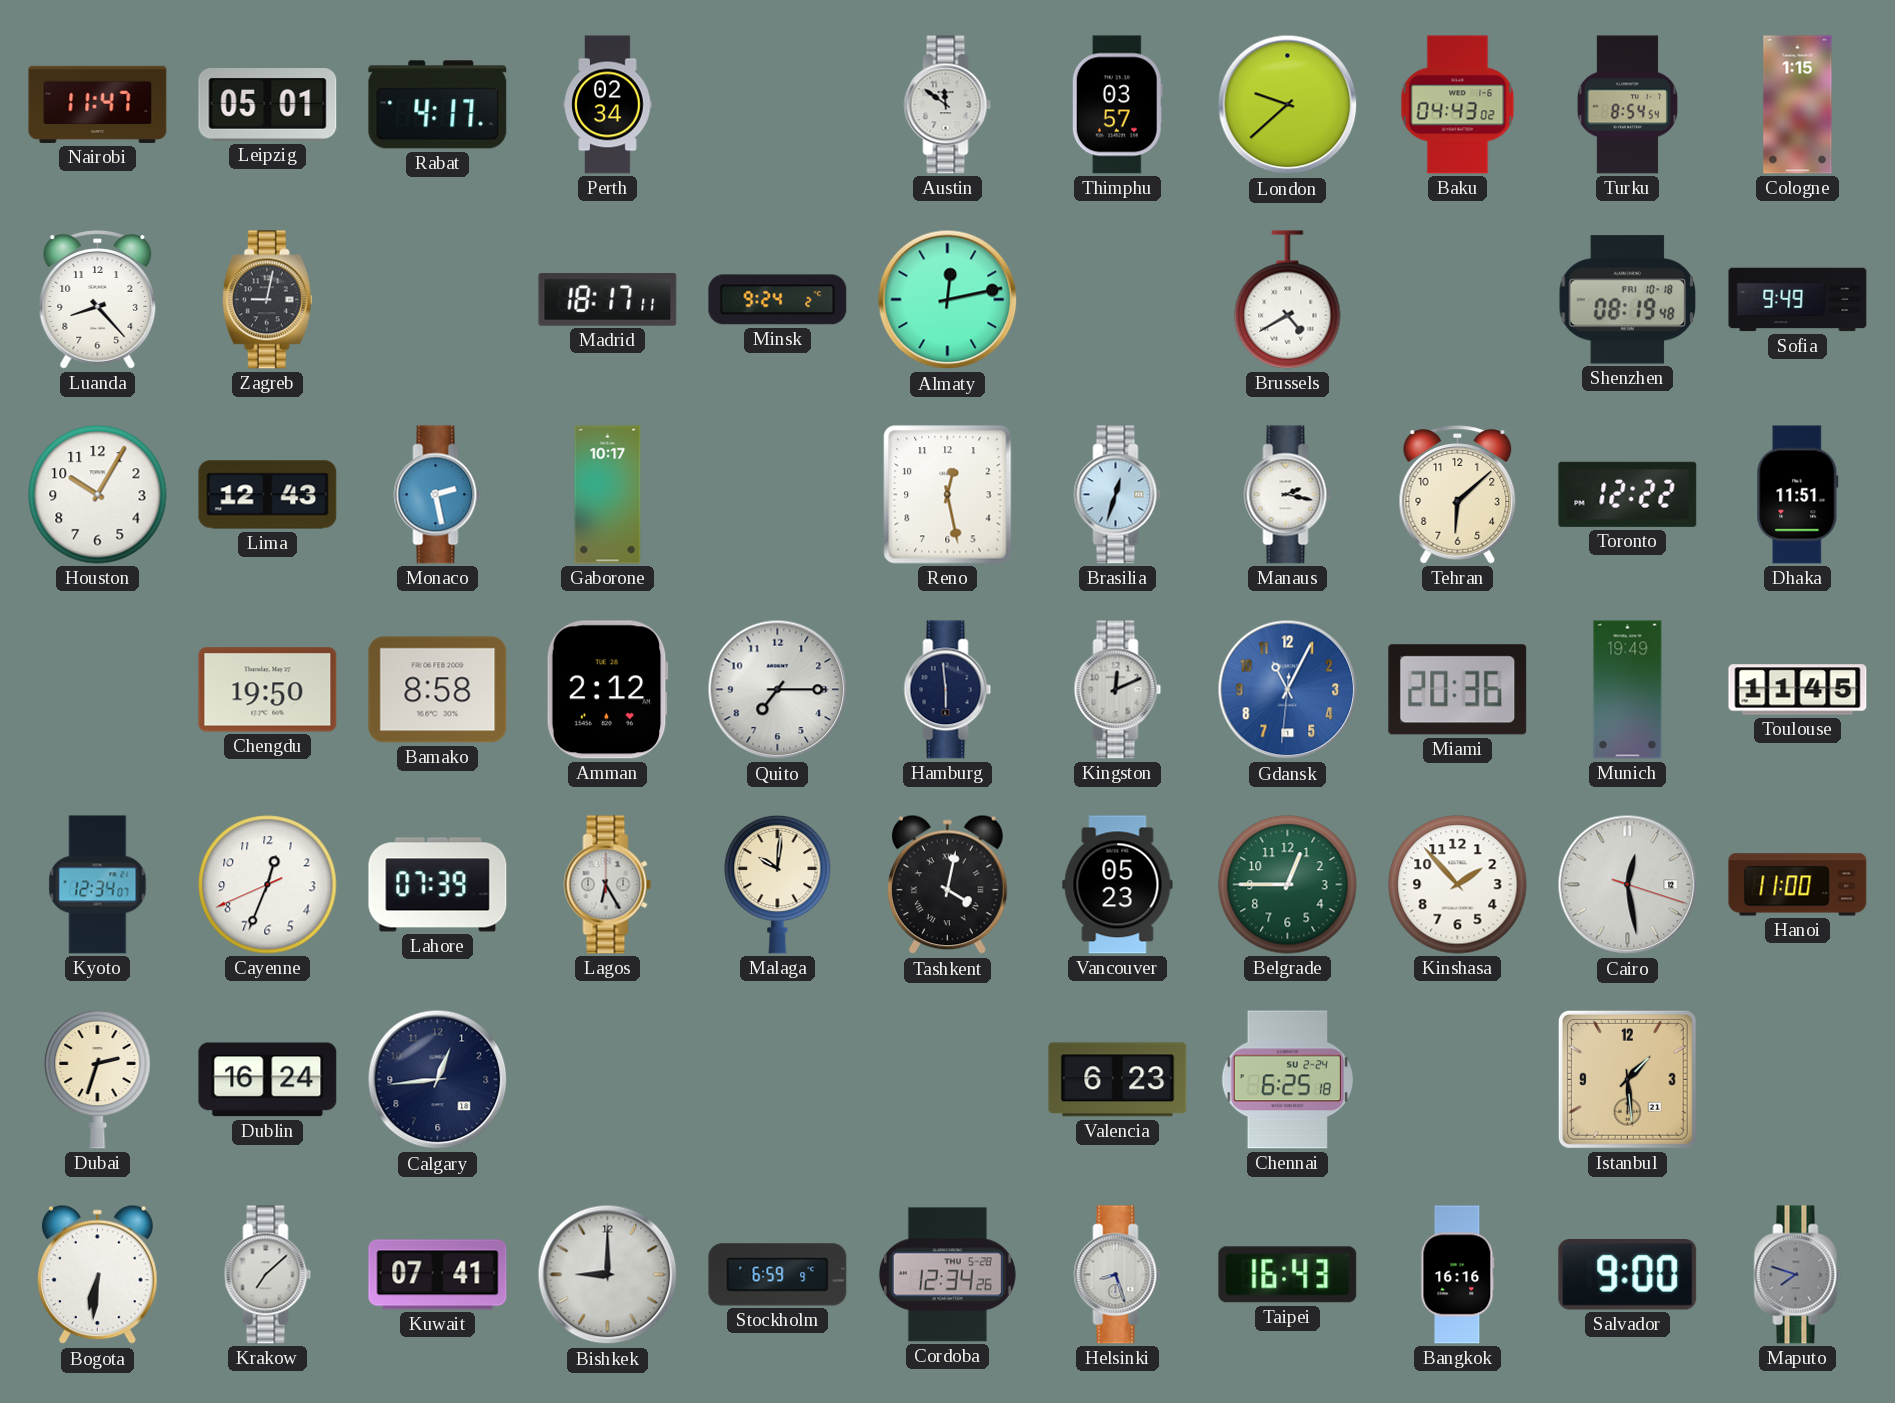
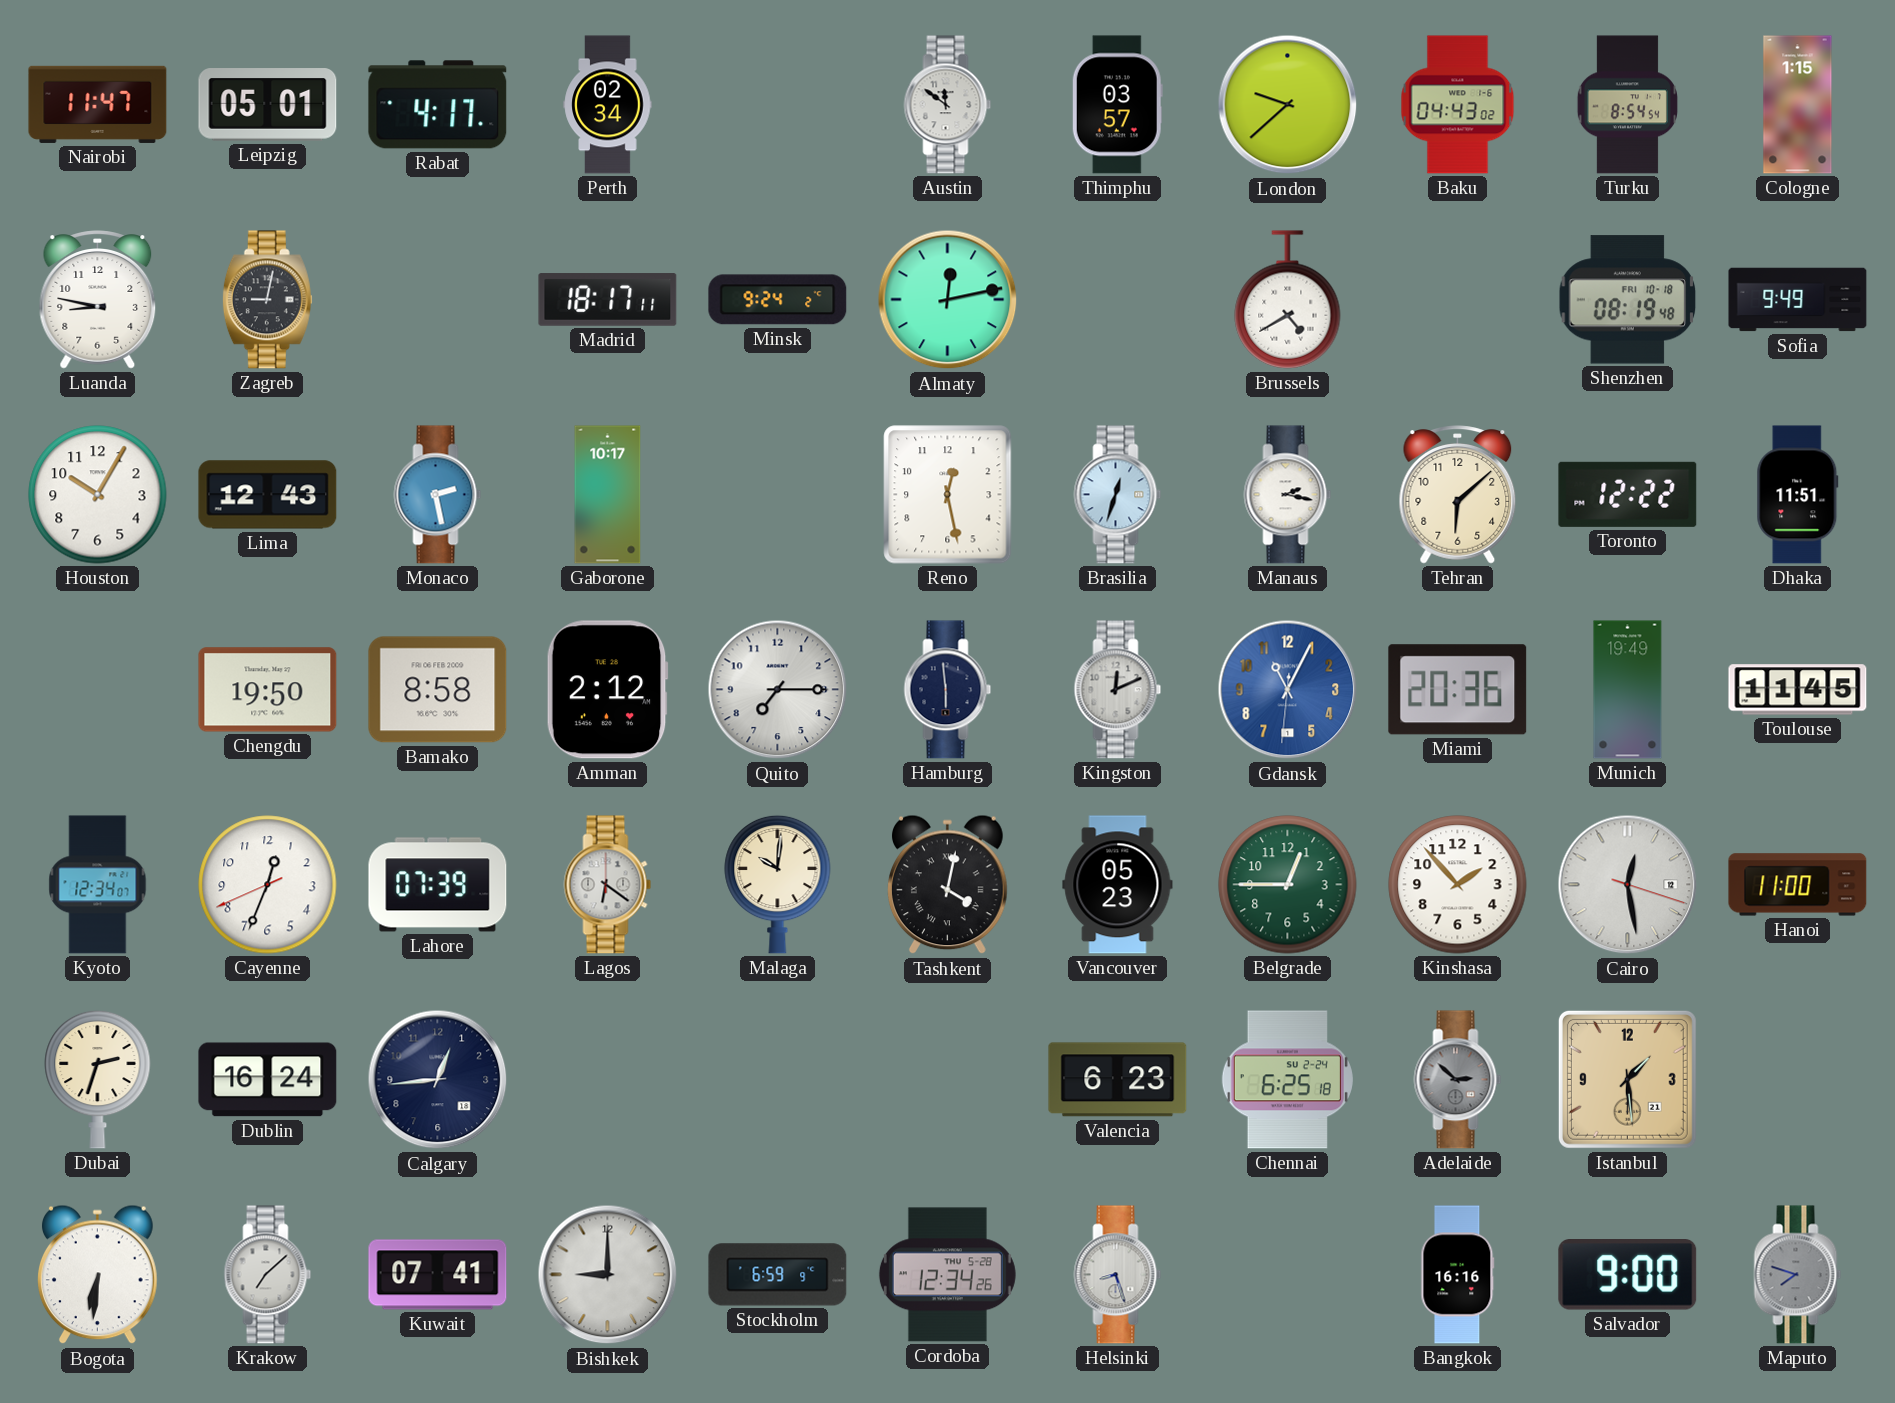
Luanda: 8:23 -> 8:47 (98, 300)
Lagos: 6:25 -> 6:21 (608, 885)
Adelaide: none -> 2:52 (1458, 1080)
Taipei: 16:43 -> none (1288, 1275)
